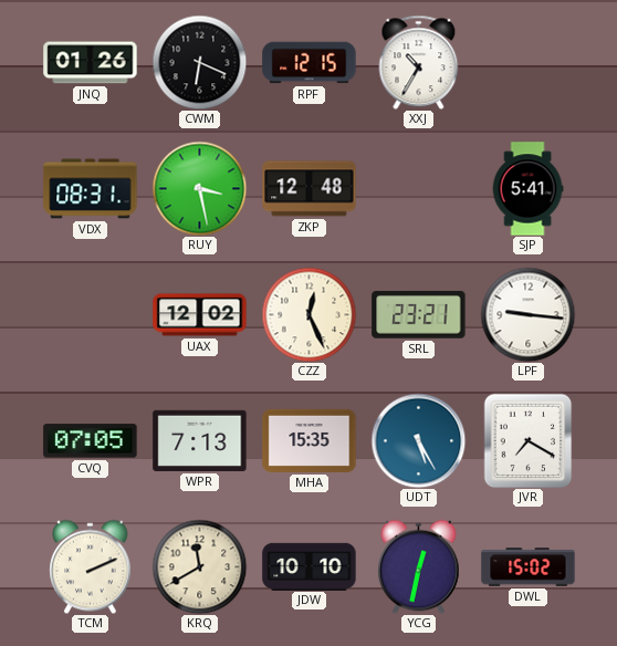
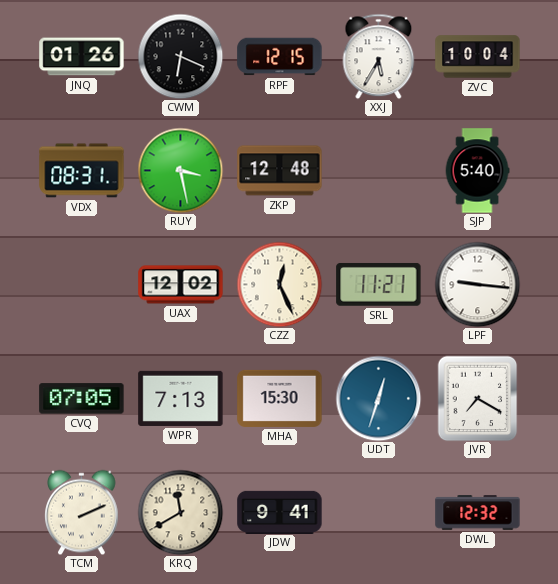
XXJ: 10:35 -> 5:35 (379, 56)
ZVC: none -> 10:04 (478, 57)
SJP: 5:41 -> 5:40 (477, 171)
SRL: 23:21 -> 11:21 (379, 285)
MHA: 15:35 -> 15:30 (280, 398)
UDT: 5:25 -> 12:33 (378, 398)
JDW: 10:10 -> 9:41 (280, 512)
YCG: 12:32 -> none (419, 566)
DWL: 15:02 -> 12:32 (478, 513)
